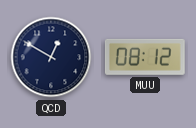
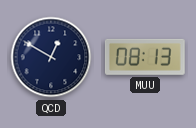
MUU: 08:12 -> 08:13 (145, 57)
